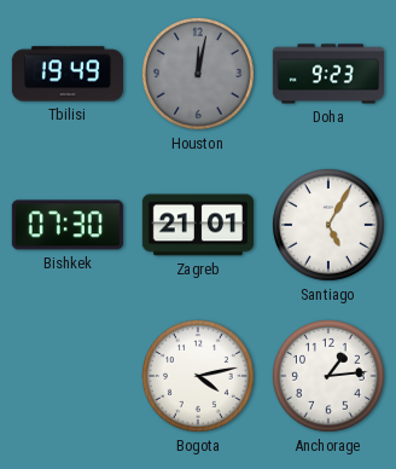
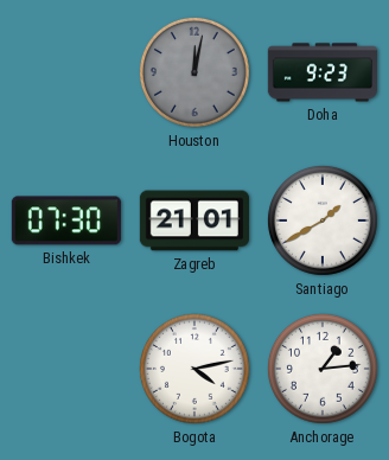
Tbilisi: 19:49 -> none (68, 74)
Santiago: 5:05 -> 1:40 (323, 221)
